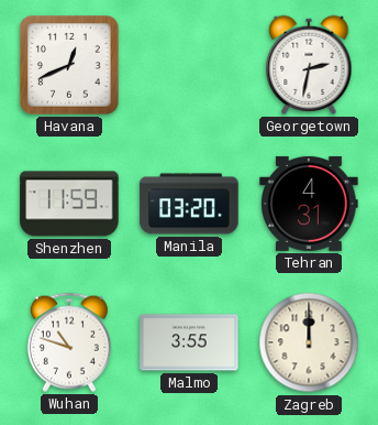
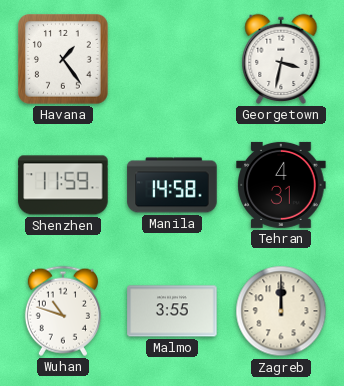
Havana: 12:41 -> 1:24 (63, 59)
Georgetown: 2:32 -> 3:32 (281, 59)
Manila: 03:20 -> 14:58 (172, 185)
